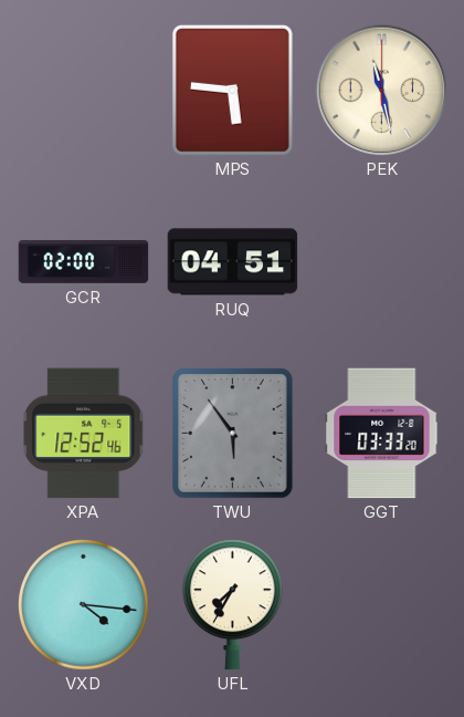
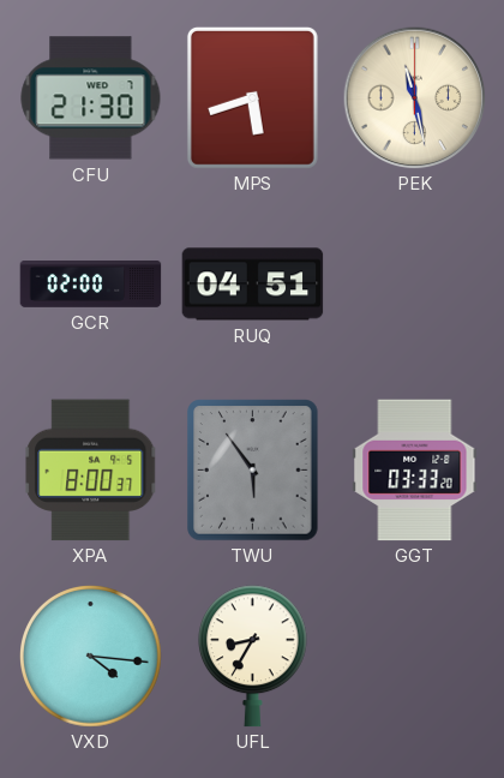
CFU: none -> 21:30 (91, 98)
MPS: 5:46 -> 5:42 (252, 97)
XPA: 12:52 -> 8:00 (91, 471)
UFL: 7:35 -> 8:35 (252, 657)
